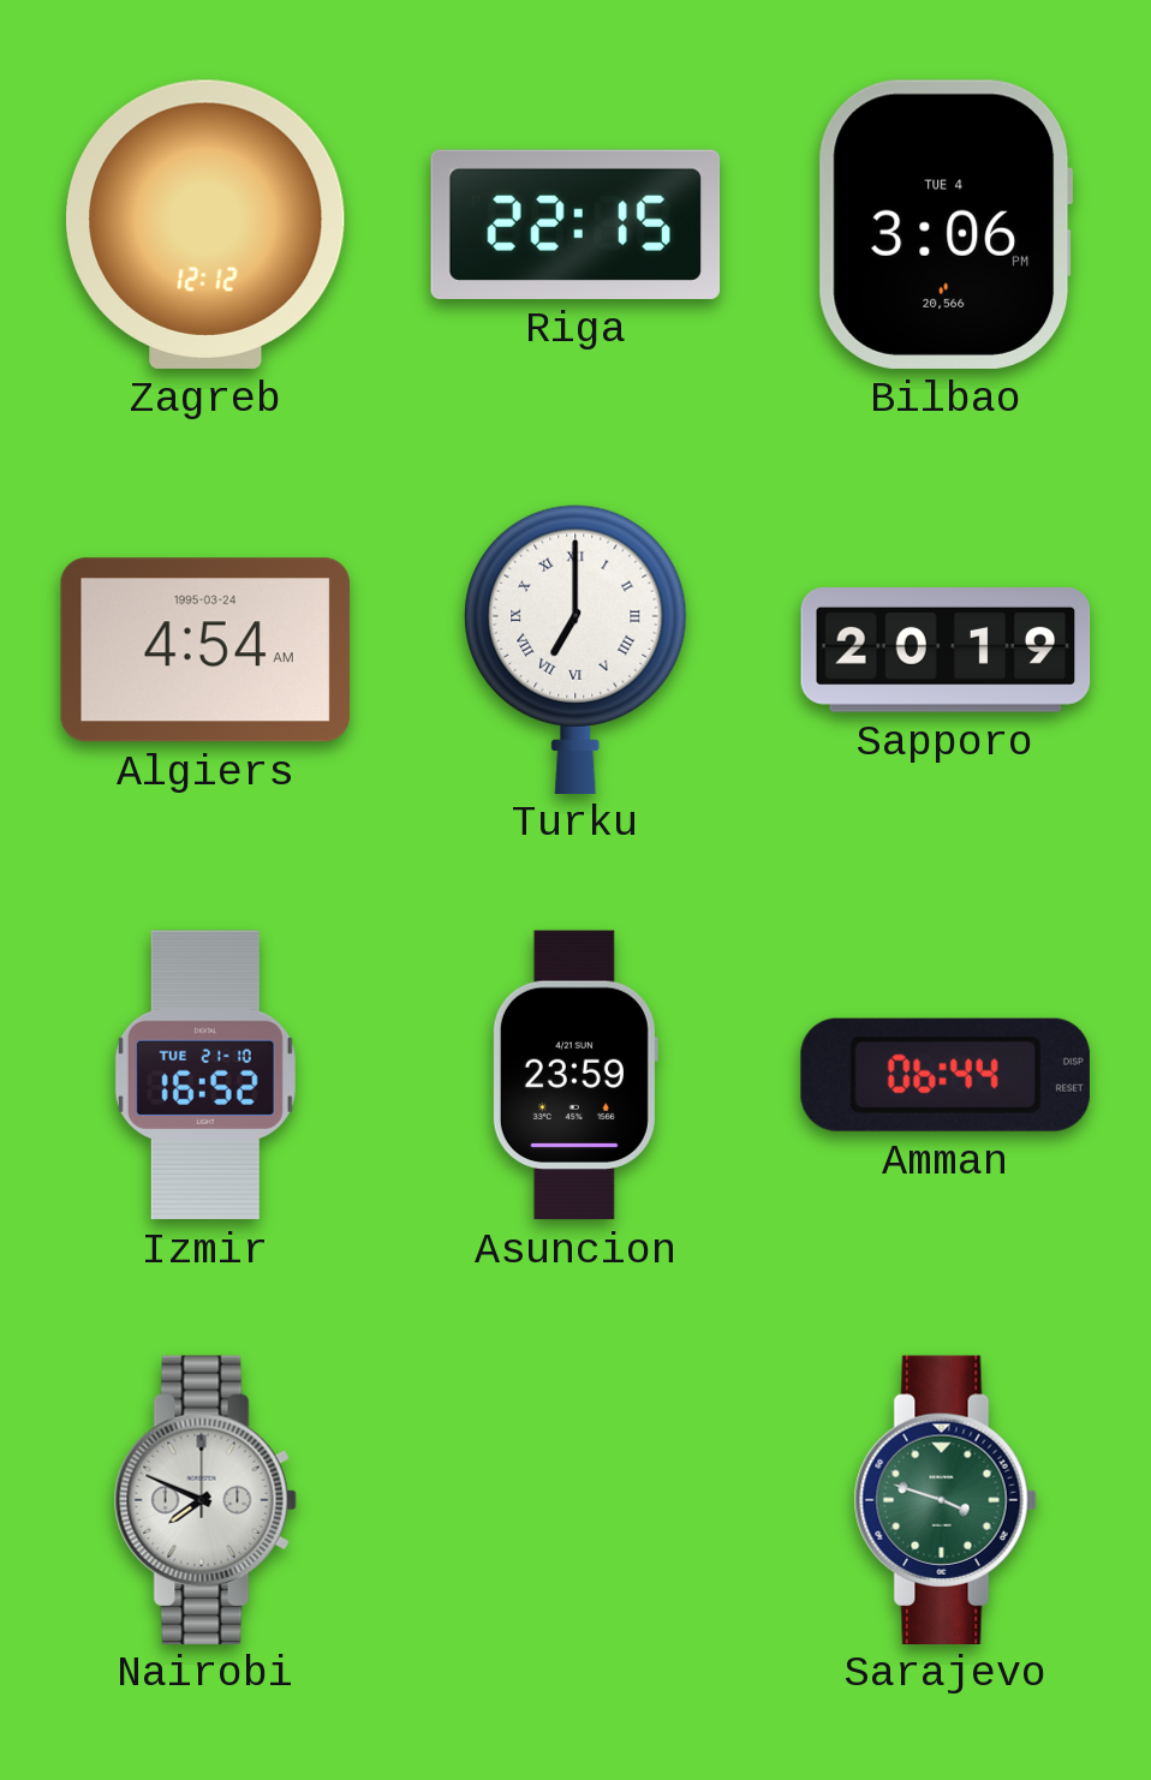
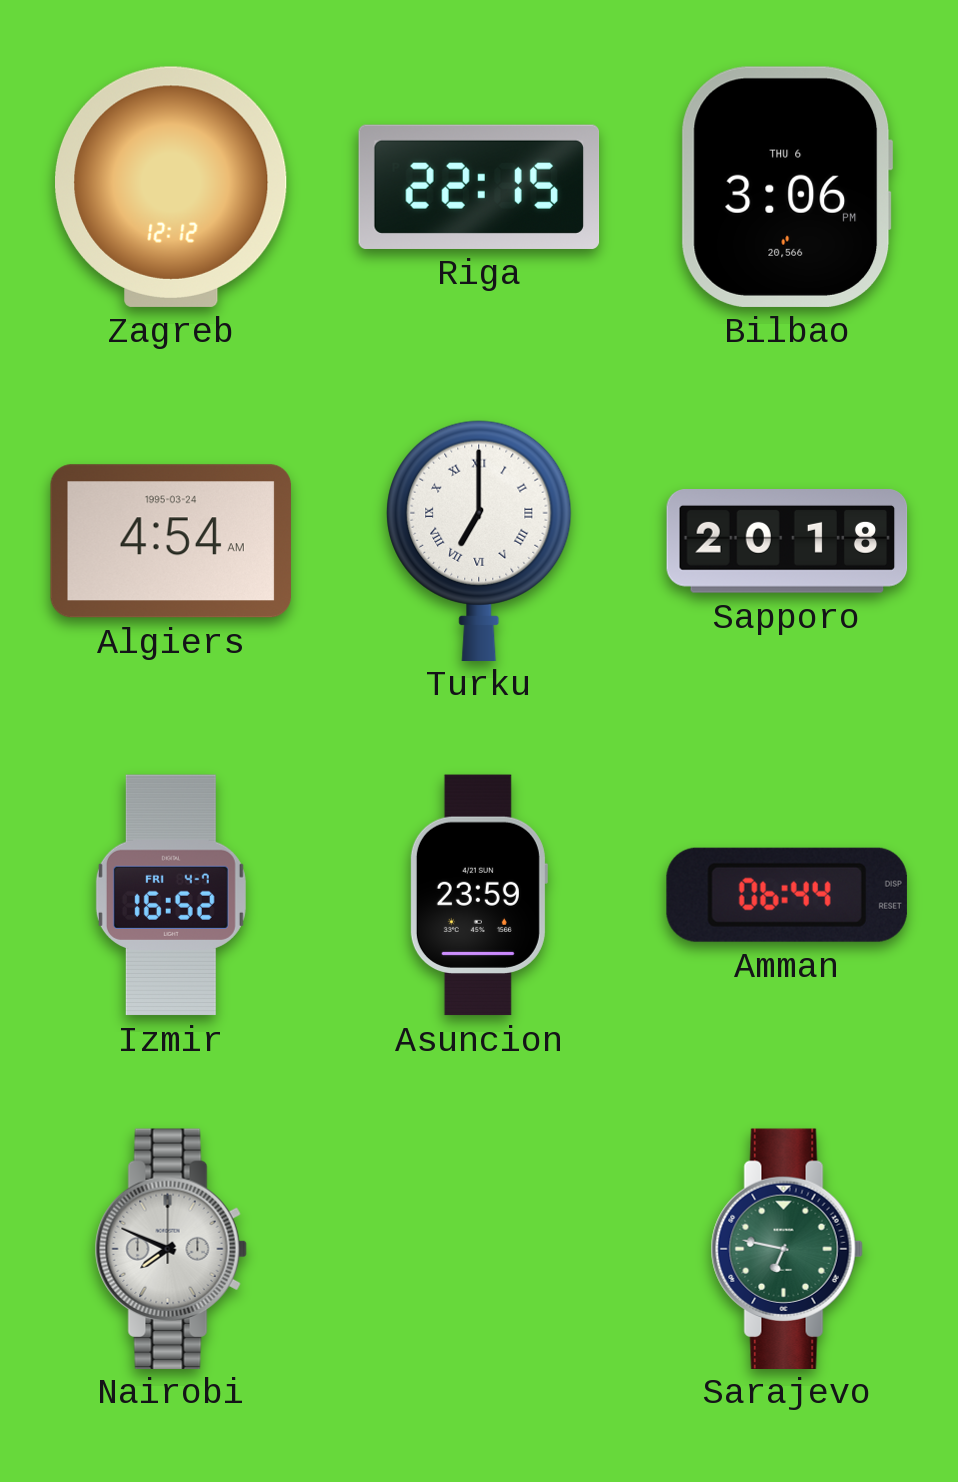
Bilbao date: TUE 4 -> THU 6 (787, 187)
Sapporo: 20:19 -> 20:18 (787, 542)
Izmir date: TUE 21-10 -> FRI 4-7 (171, 895)
Sarajevo: 3:48 -> 6:47 (787, 1248)
